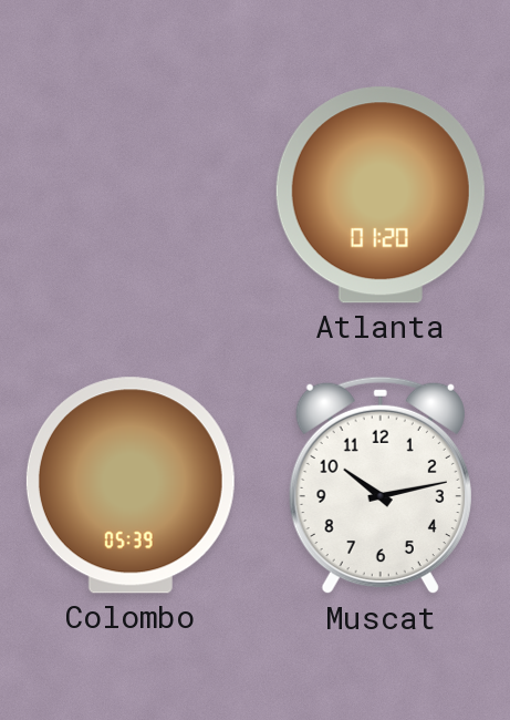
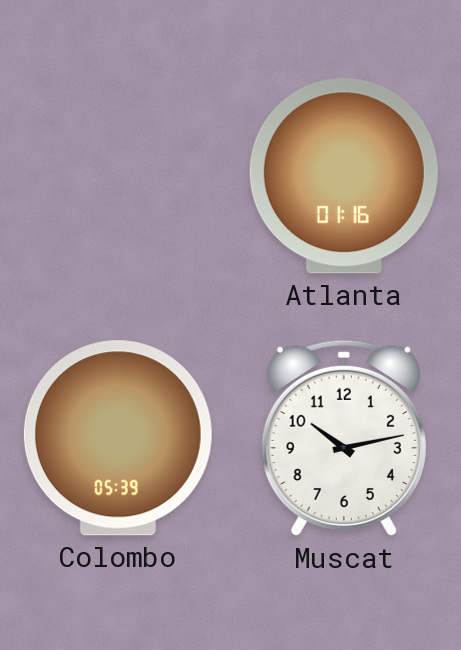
Atlanta: 01:20 -> 01:16 (344, 176)
